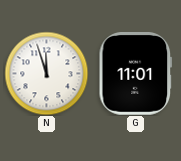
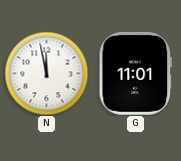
N: 11:57 -> 11:58 (46, 73)
